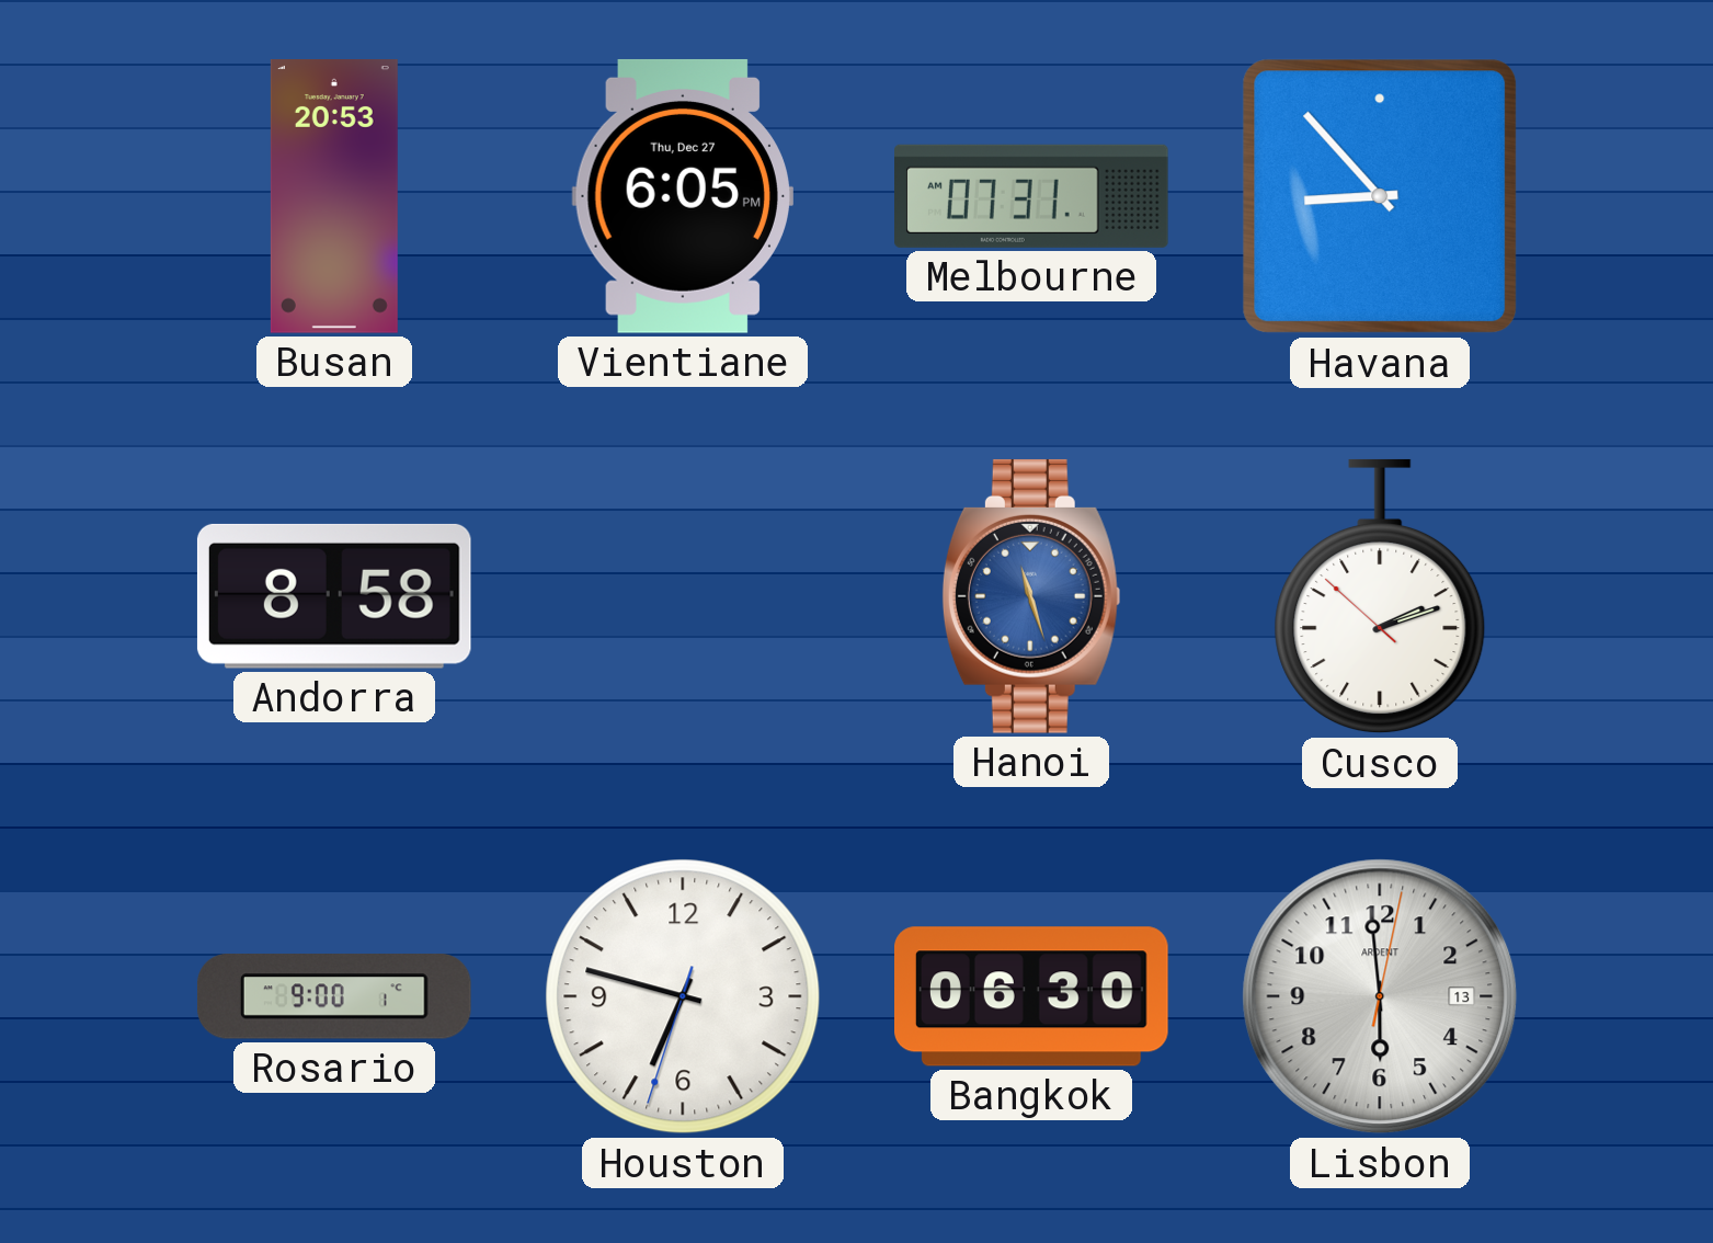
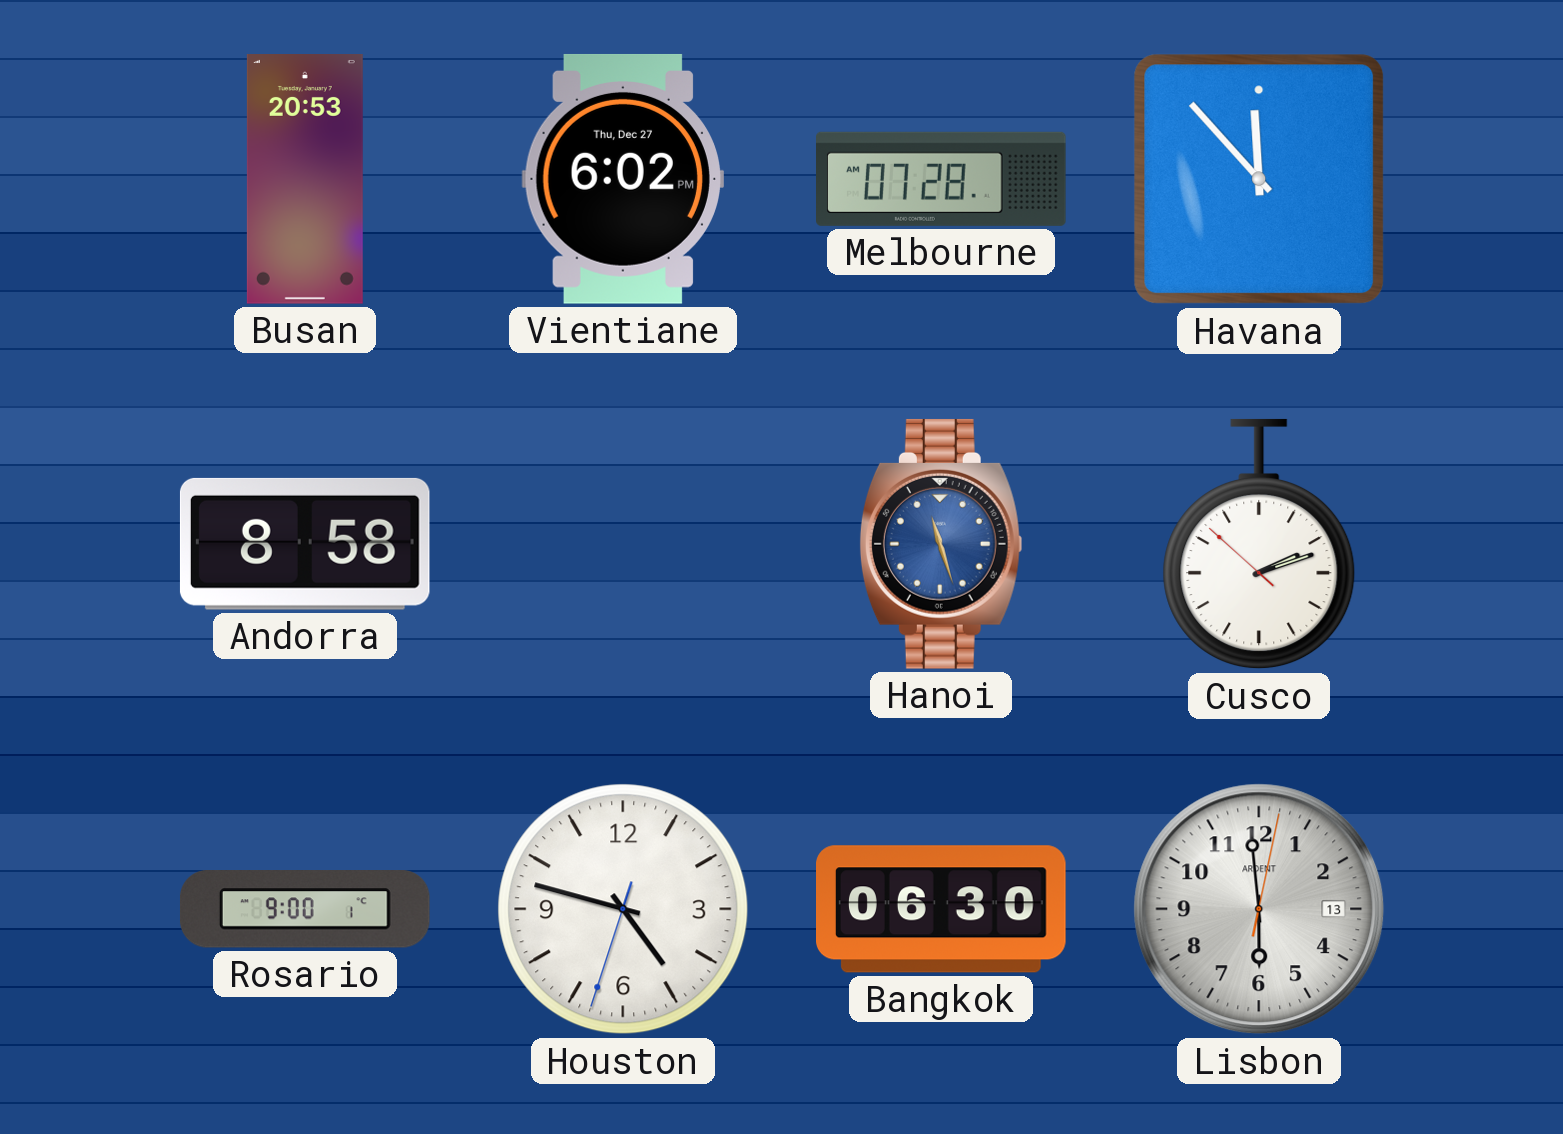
Vientiane: 6:05 -> 6:02 (623, 179)
Melbourne: 07:31 -> 07:28 (942, 179)
Havana: 8:53 -> 11:53 (1259, 179)
Houston: 6:47 -> 4:47 (623, 909)
